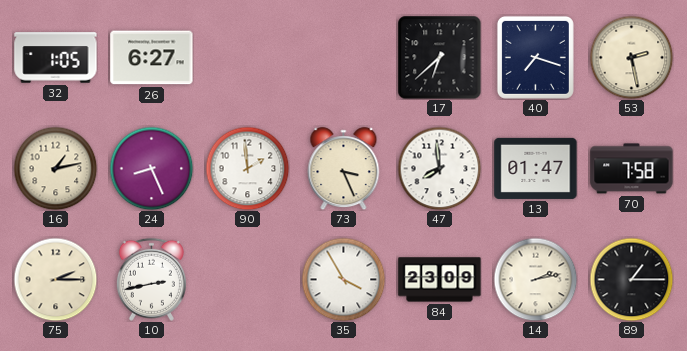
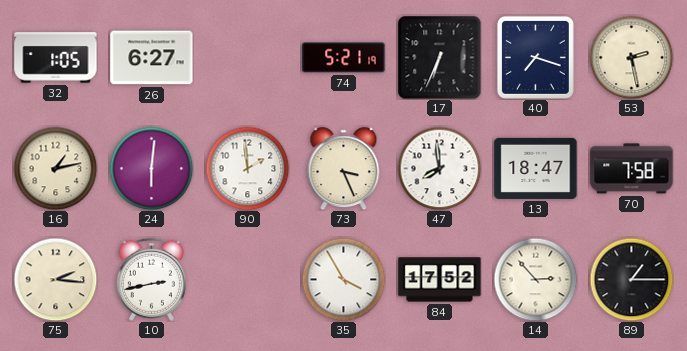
74: none -> 5:21 (344, 58)
17: 6:38 -> 6:34 (439, 57)
24: 8:26 -> 6:01 (151, 168)
13: 01:47 -> 18:47 (536, 168)
75: 2:15 -> 2:16 (55, 279)
84: 23:09 -> 17:52 (440, 280)
14: 2:13 -> 2:53 (535, 279)
